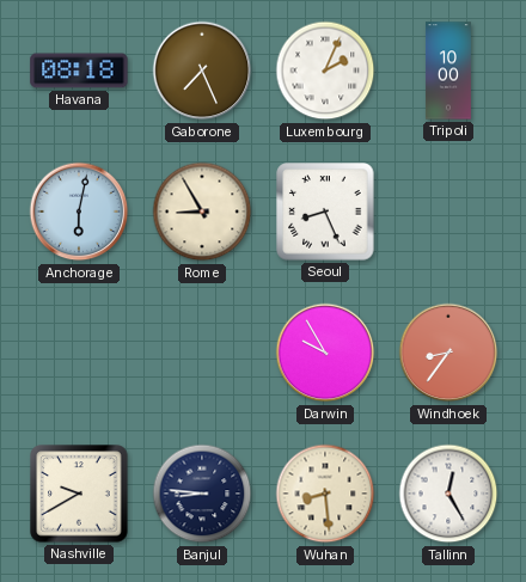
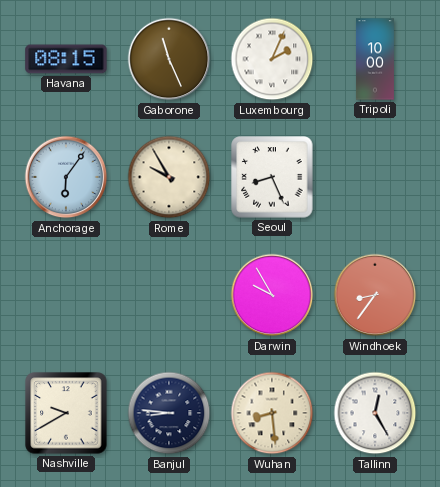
Havana: 08:18 -> 08:15 (66, 59)
Gaborone: 7:26 -> 11:26 (169, 59)
Anchorage: 6:02 -> 6:06 (66, 177)
Rome: 8:55 -> 9:55 (169, 177)
